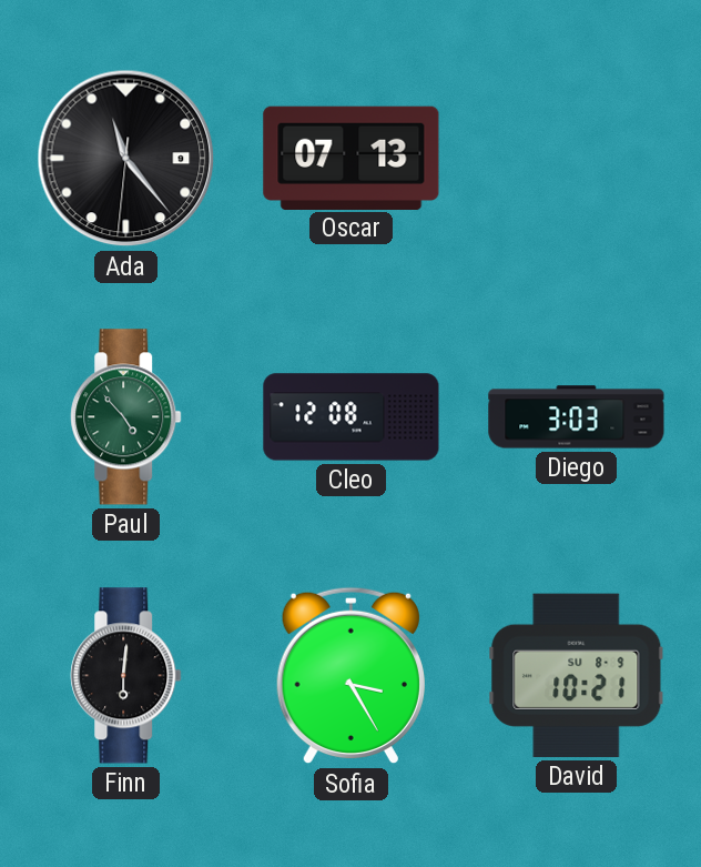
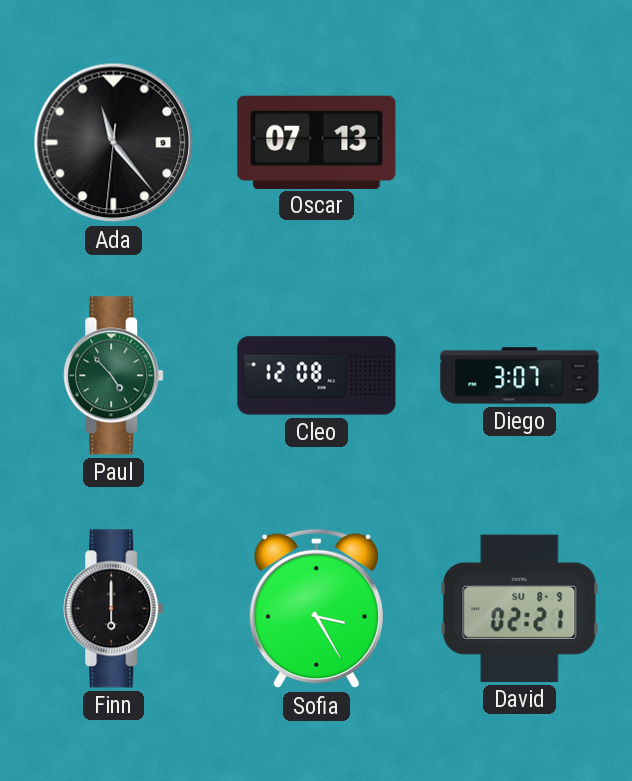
Diego: 3:03 -> 3:07 (520, 376)
Finn: 6:01 -> 6:00 (114, 609)
David: 10:21 -> 02:21 (520, 608)
